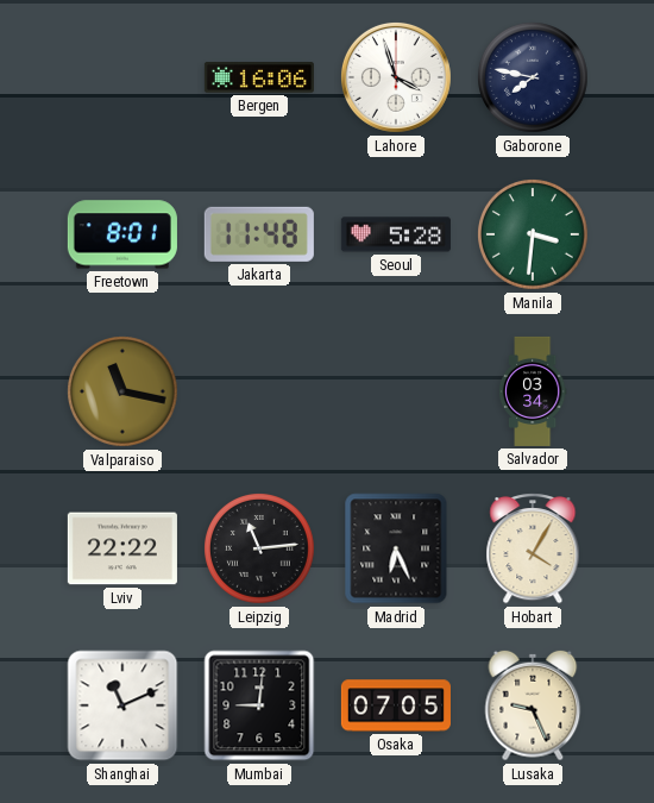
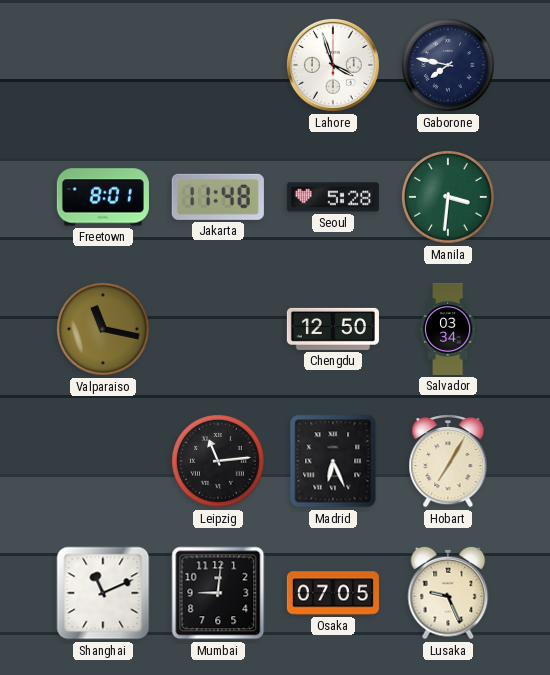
Bergen: 16:06 -> none (259, 77)
Chengdu: none -> 12:50 (333, 329)
Lviv: 22:22 -> none (122, 548)
Hobart: 4:05 -> 7:05 (448, 462)
